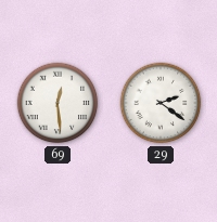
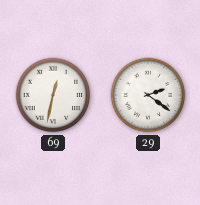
69: 12:29 -> 12:32 (53, 95)
